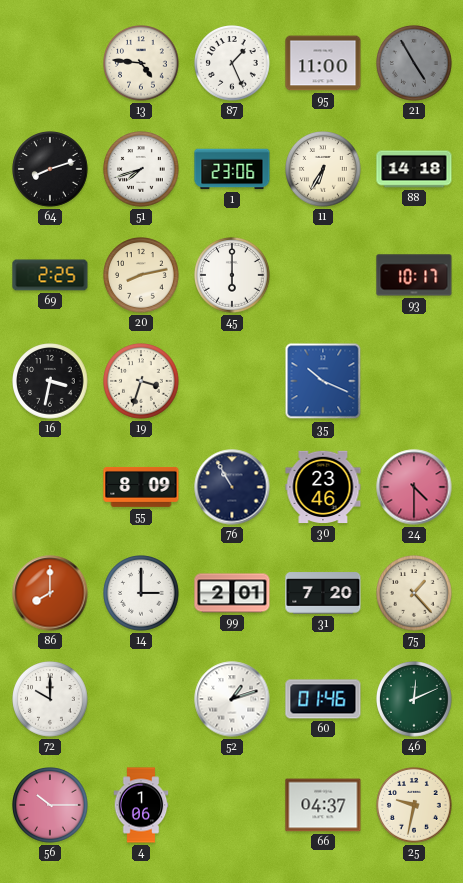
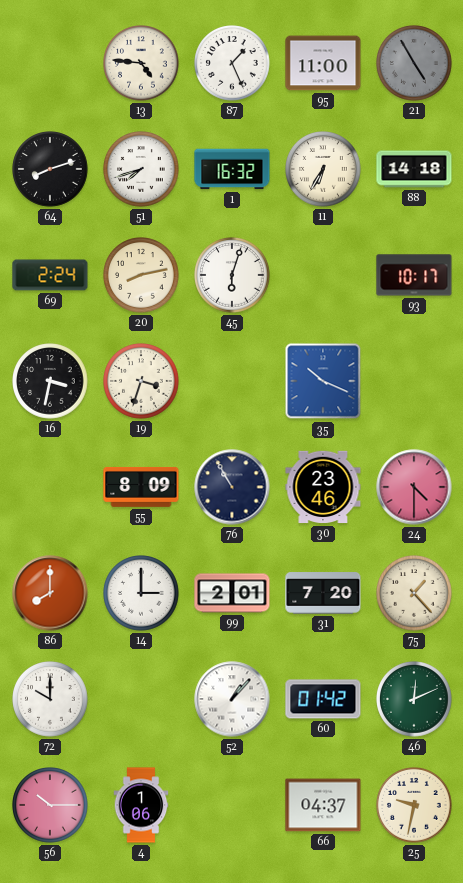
1: 23:06 -> 16:32 (232, 169)
69: 2:25 -> 2:24 (50, 275)
45: 6:00 -> 6:03 (232, 275)
52: 1:12 -> 1:07 (232, 699)
60: 01:46 -> 01:42 (323, 699)
